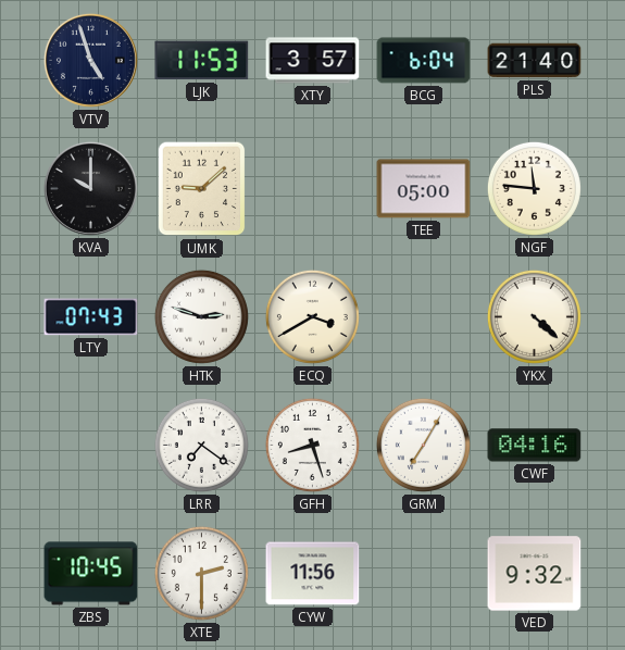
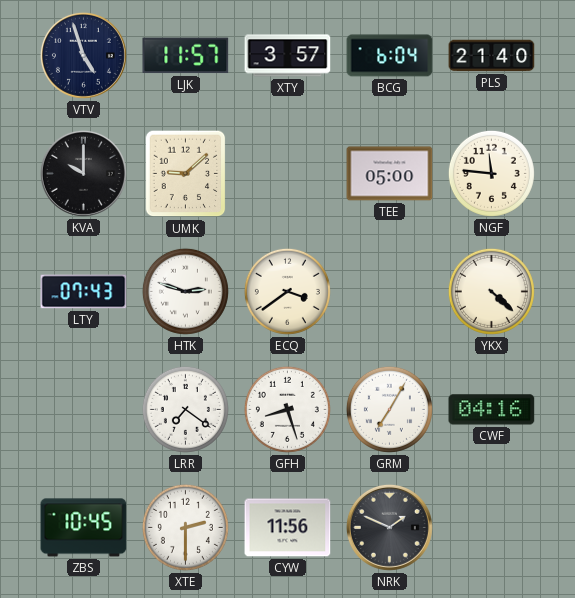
LJK: 11:53 -> 11:57 (186, 56)
ECQ: 3:40 -> 3:39 (287, 291)
NRK: none -> 1:49 (389, 527)
VED: 9:32 -> none (535, 574)
